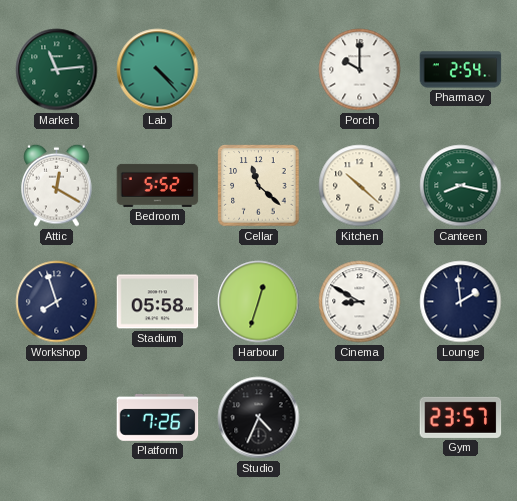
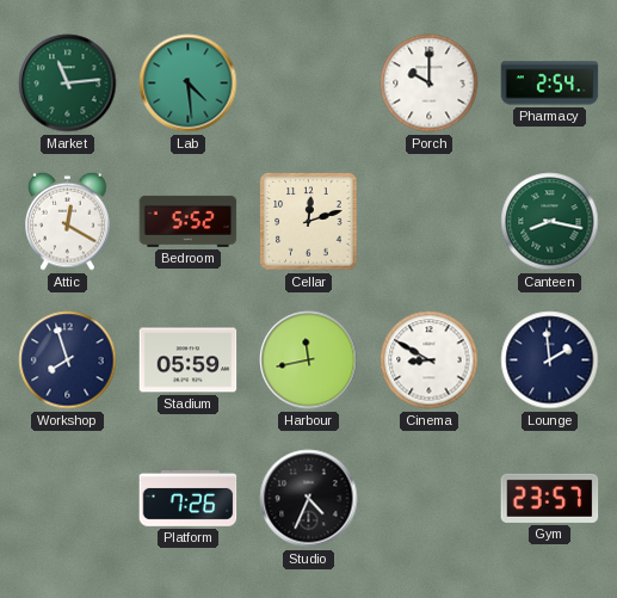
Lab: 4:23 -> 4:29 (189, 84)
Cellar: 11:22 -> 12:12 (309, 222)
Kitchen: 10:22 -> none (360, 186)
Stadium: 05:58 -> 05:59 (189, 360)
Harbour: 12:33 -> 11:43 (309, 360)
